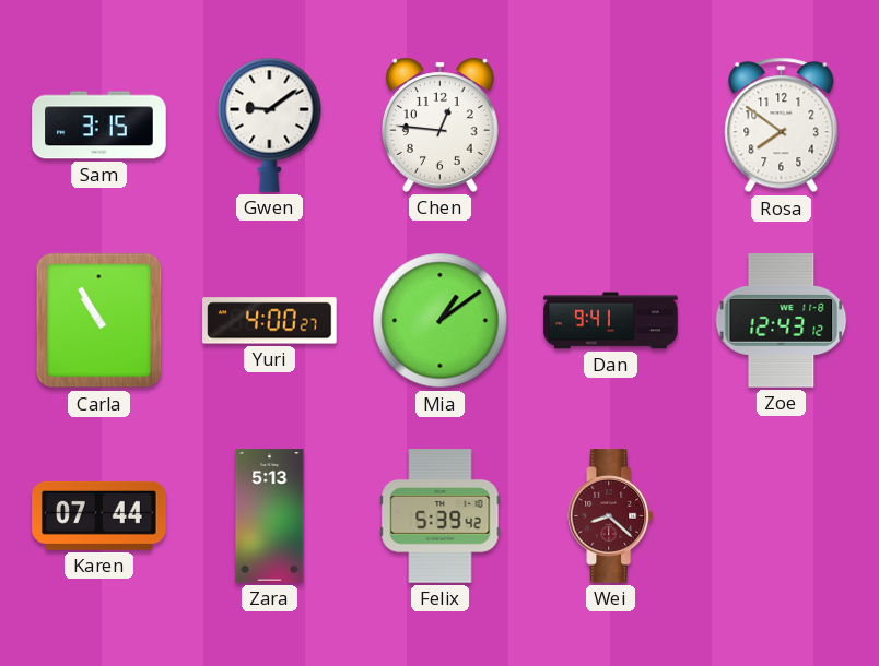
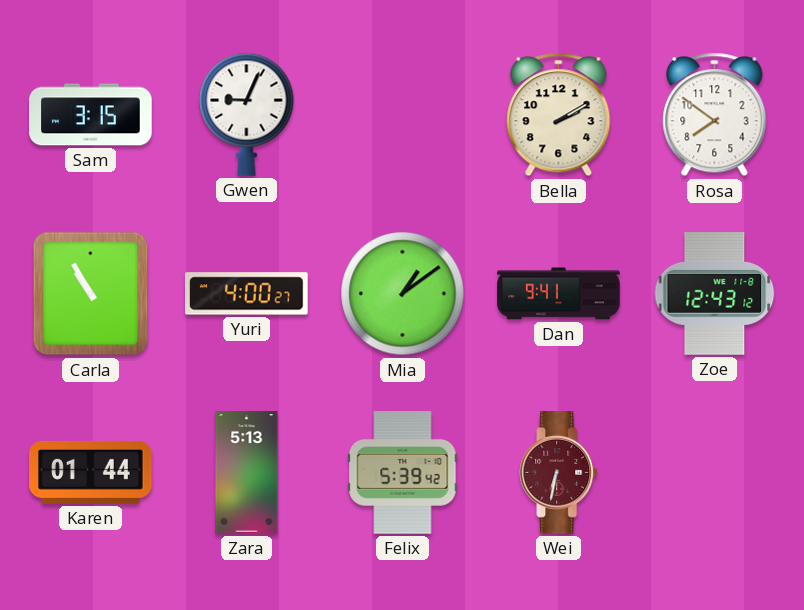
Gwen: 9:09 -> 9:04 (247, 114)
Chen: 12:46 -> none (440, 124)
Bella: none -> 2:10 (559, 115)
Karen: 07:44 -> 01:44 (91, 472)
Wei: 8:22 -> 6:32 (559, 473)
